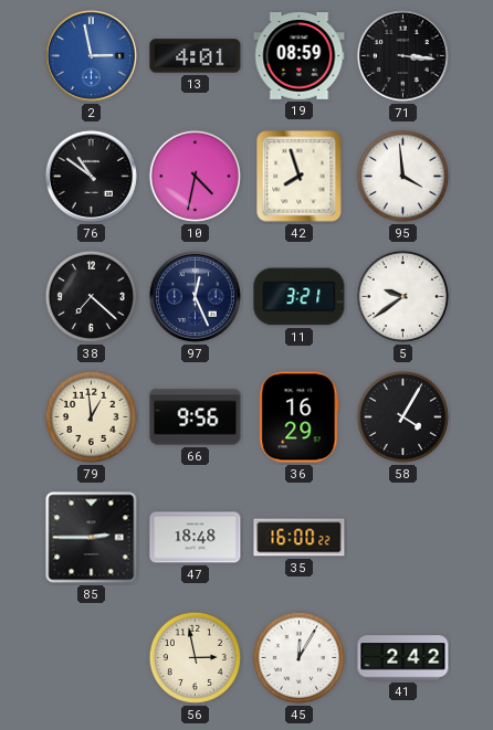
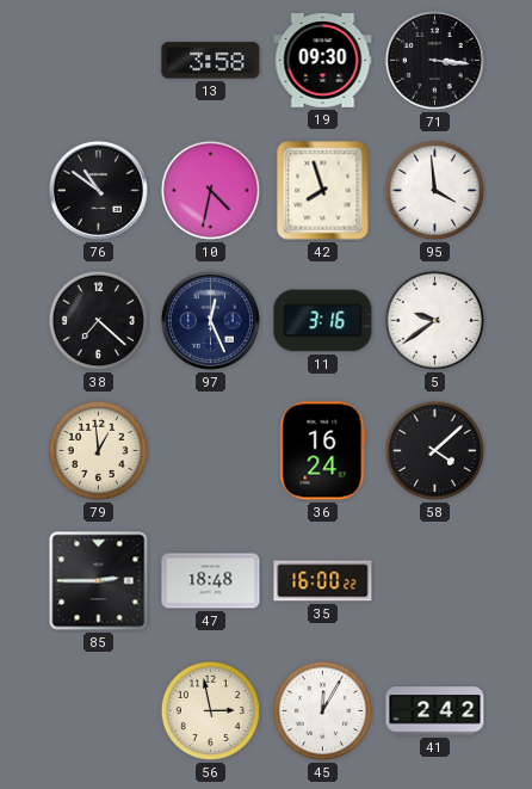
2: 2:58 -> none (91, 55)
13: 4:01 -> 3:58 (211, 61)
19: 08:59 -> 09:30 (323, 61)
11: 3:21 -> 3:16 (323, 321)
66: 9:56 -> none (196, 417)
36: 16:29 -> 16:24 (323, 451)
58: 4:05 -> 4:08 (434, 450)
